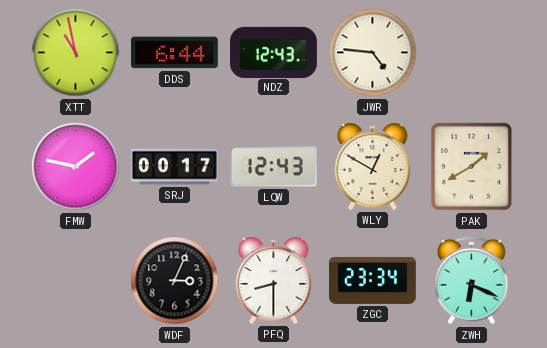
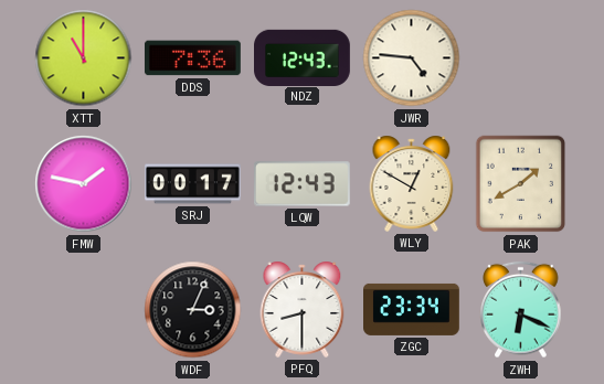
XTT: 10:58 -> 11:00 (84, 58)
DDS: 6:44 -> 7:36 (193, 58)
